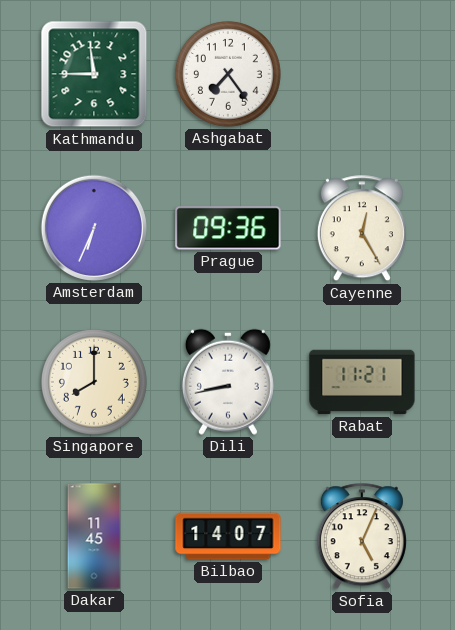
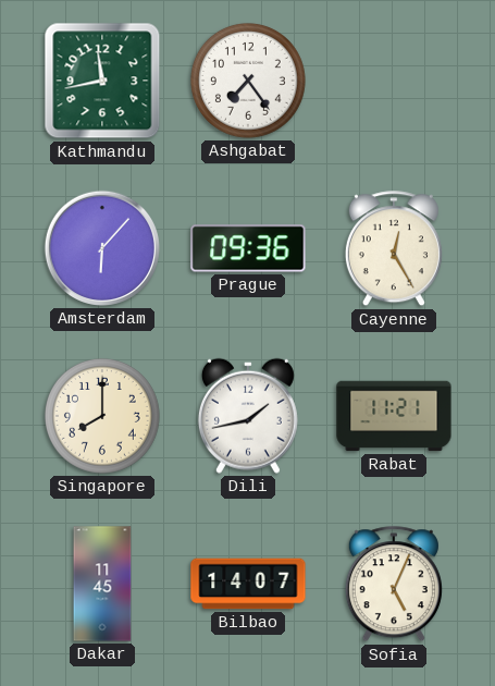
Kathmandu: 11:45 -> 11:43 (102, 81)
Amsterdam: 6:34 -> 6:07 (102, 248)
Dili: 8:43 -> 1:43 (248, 416)
